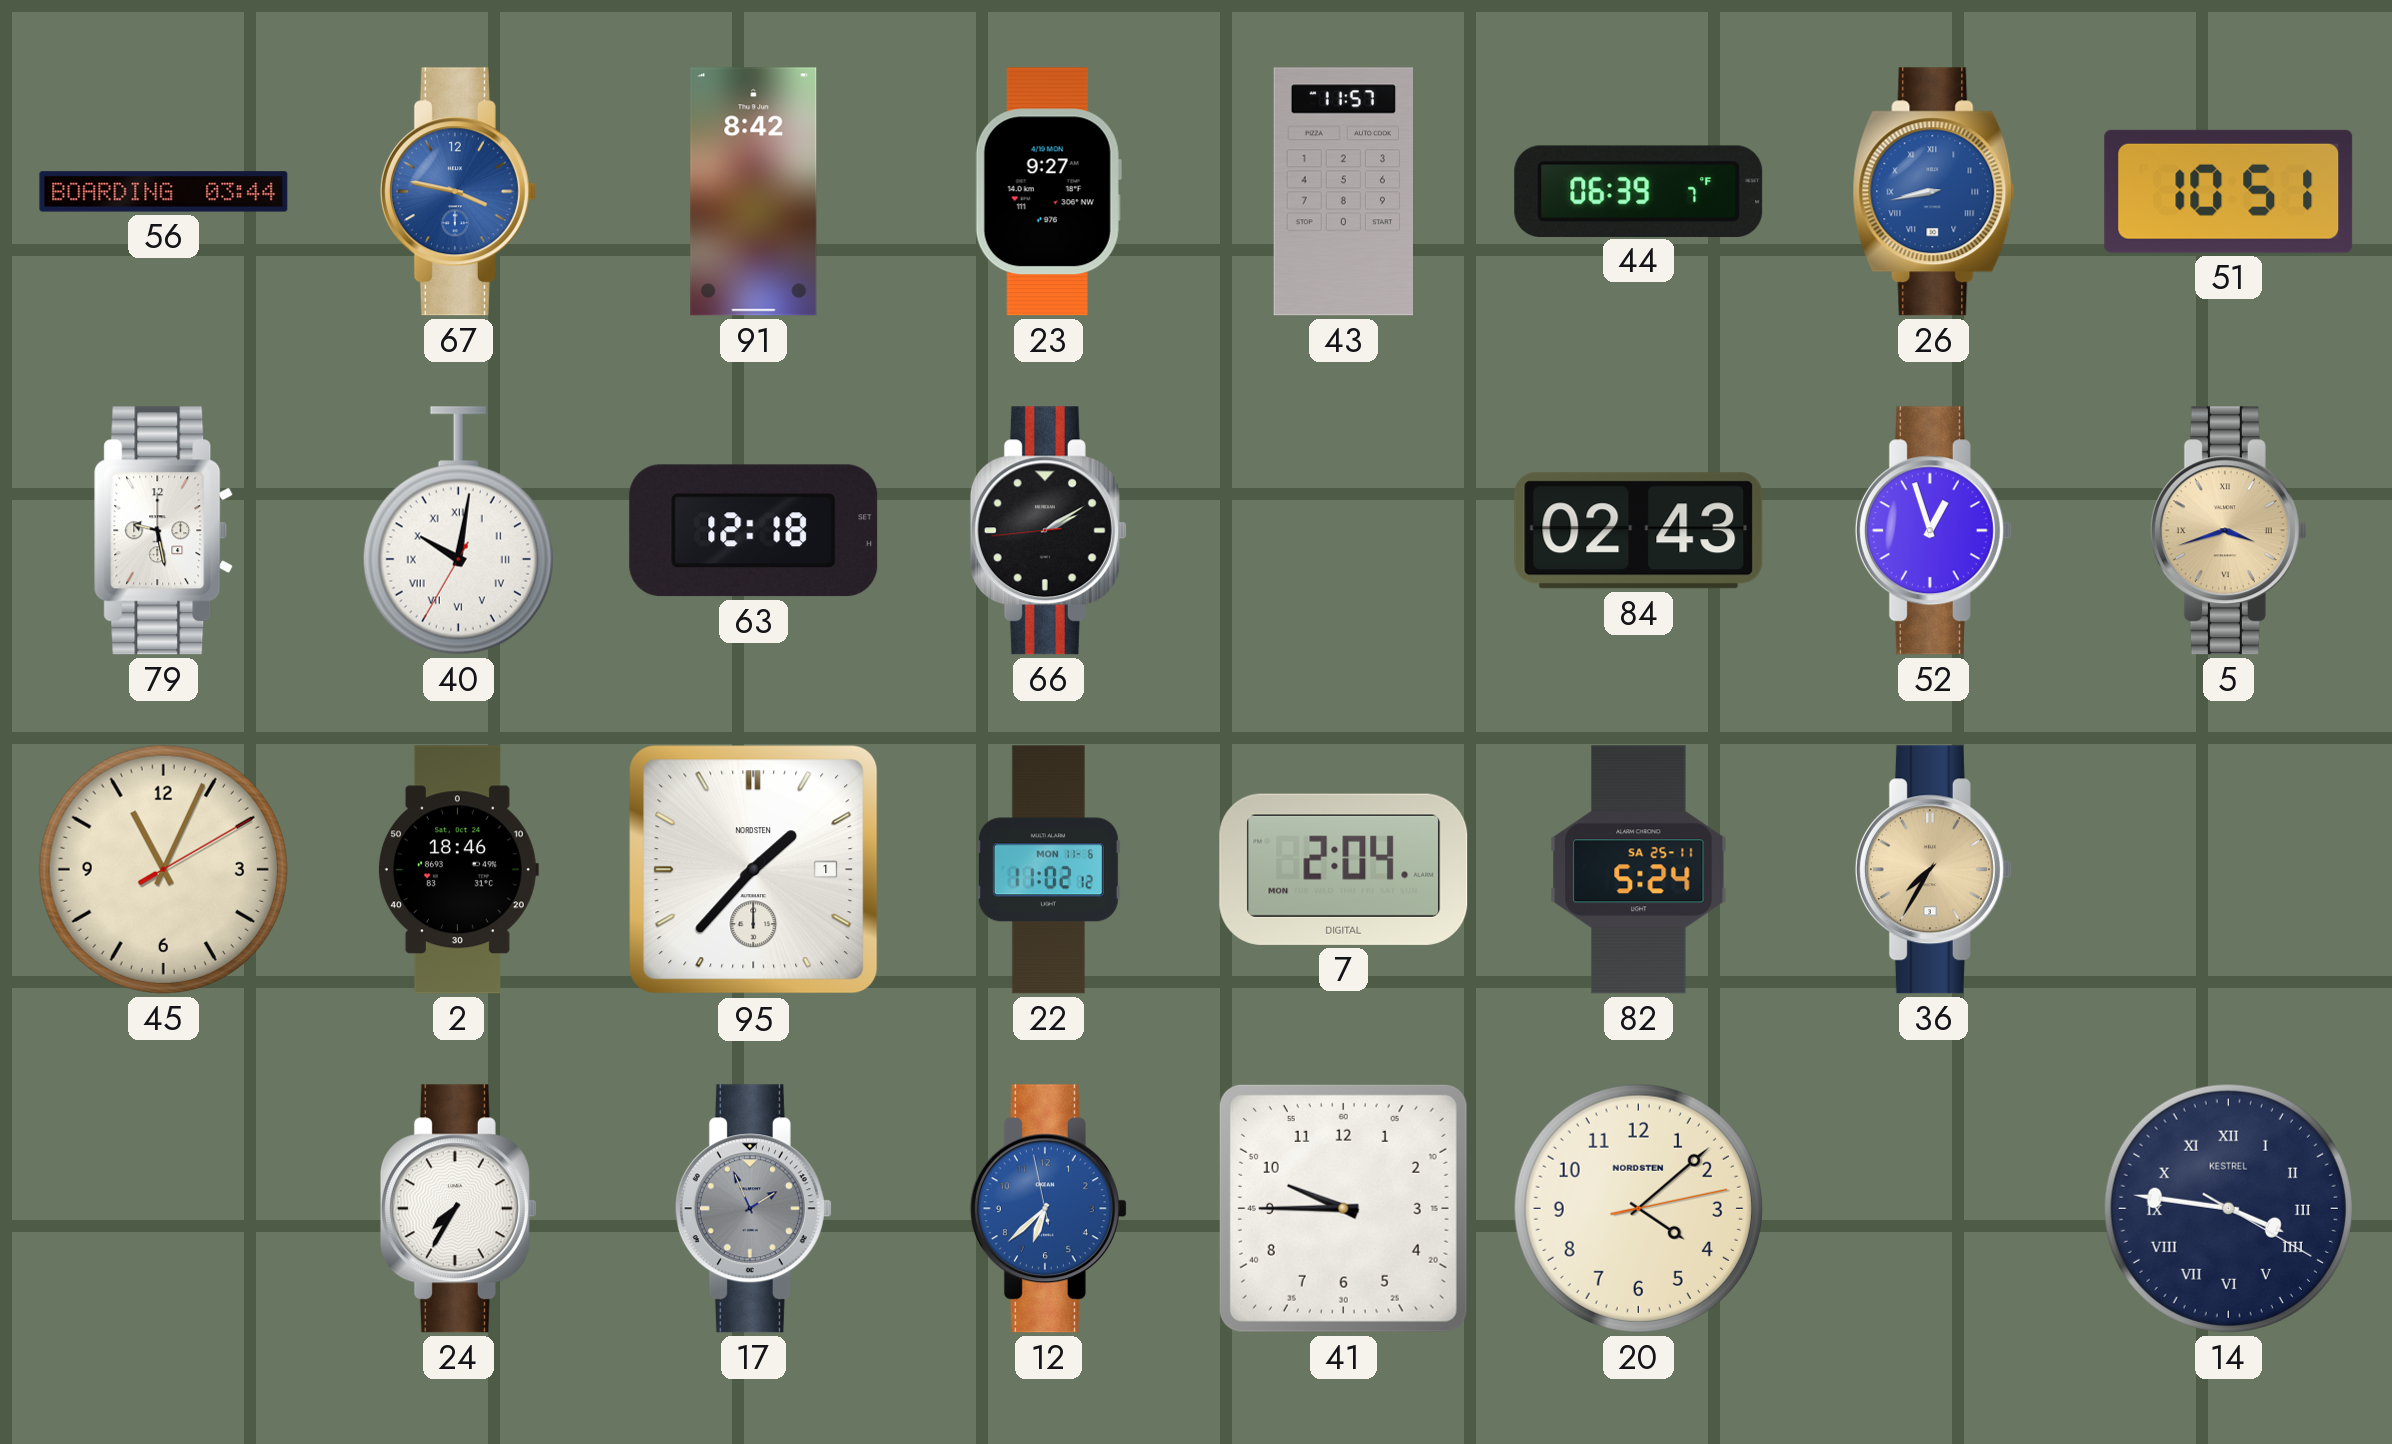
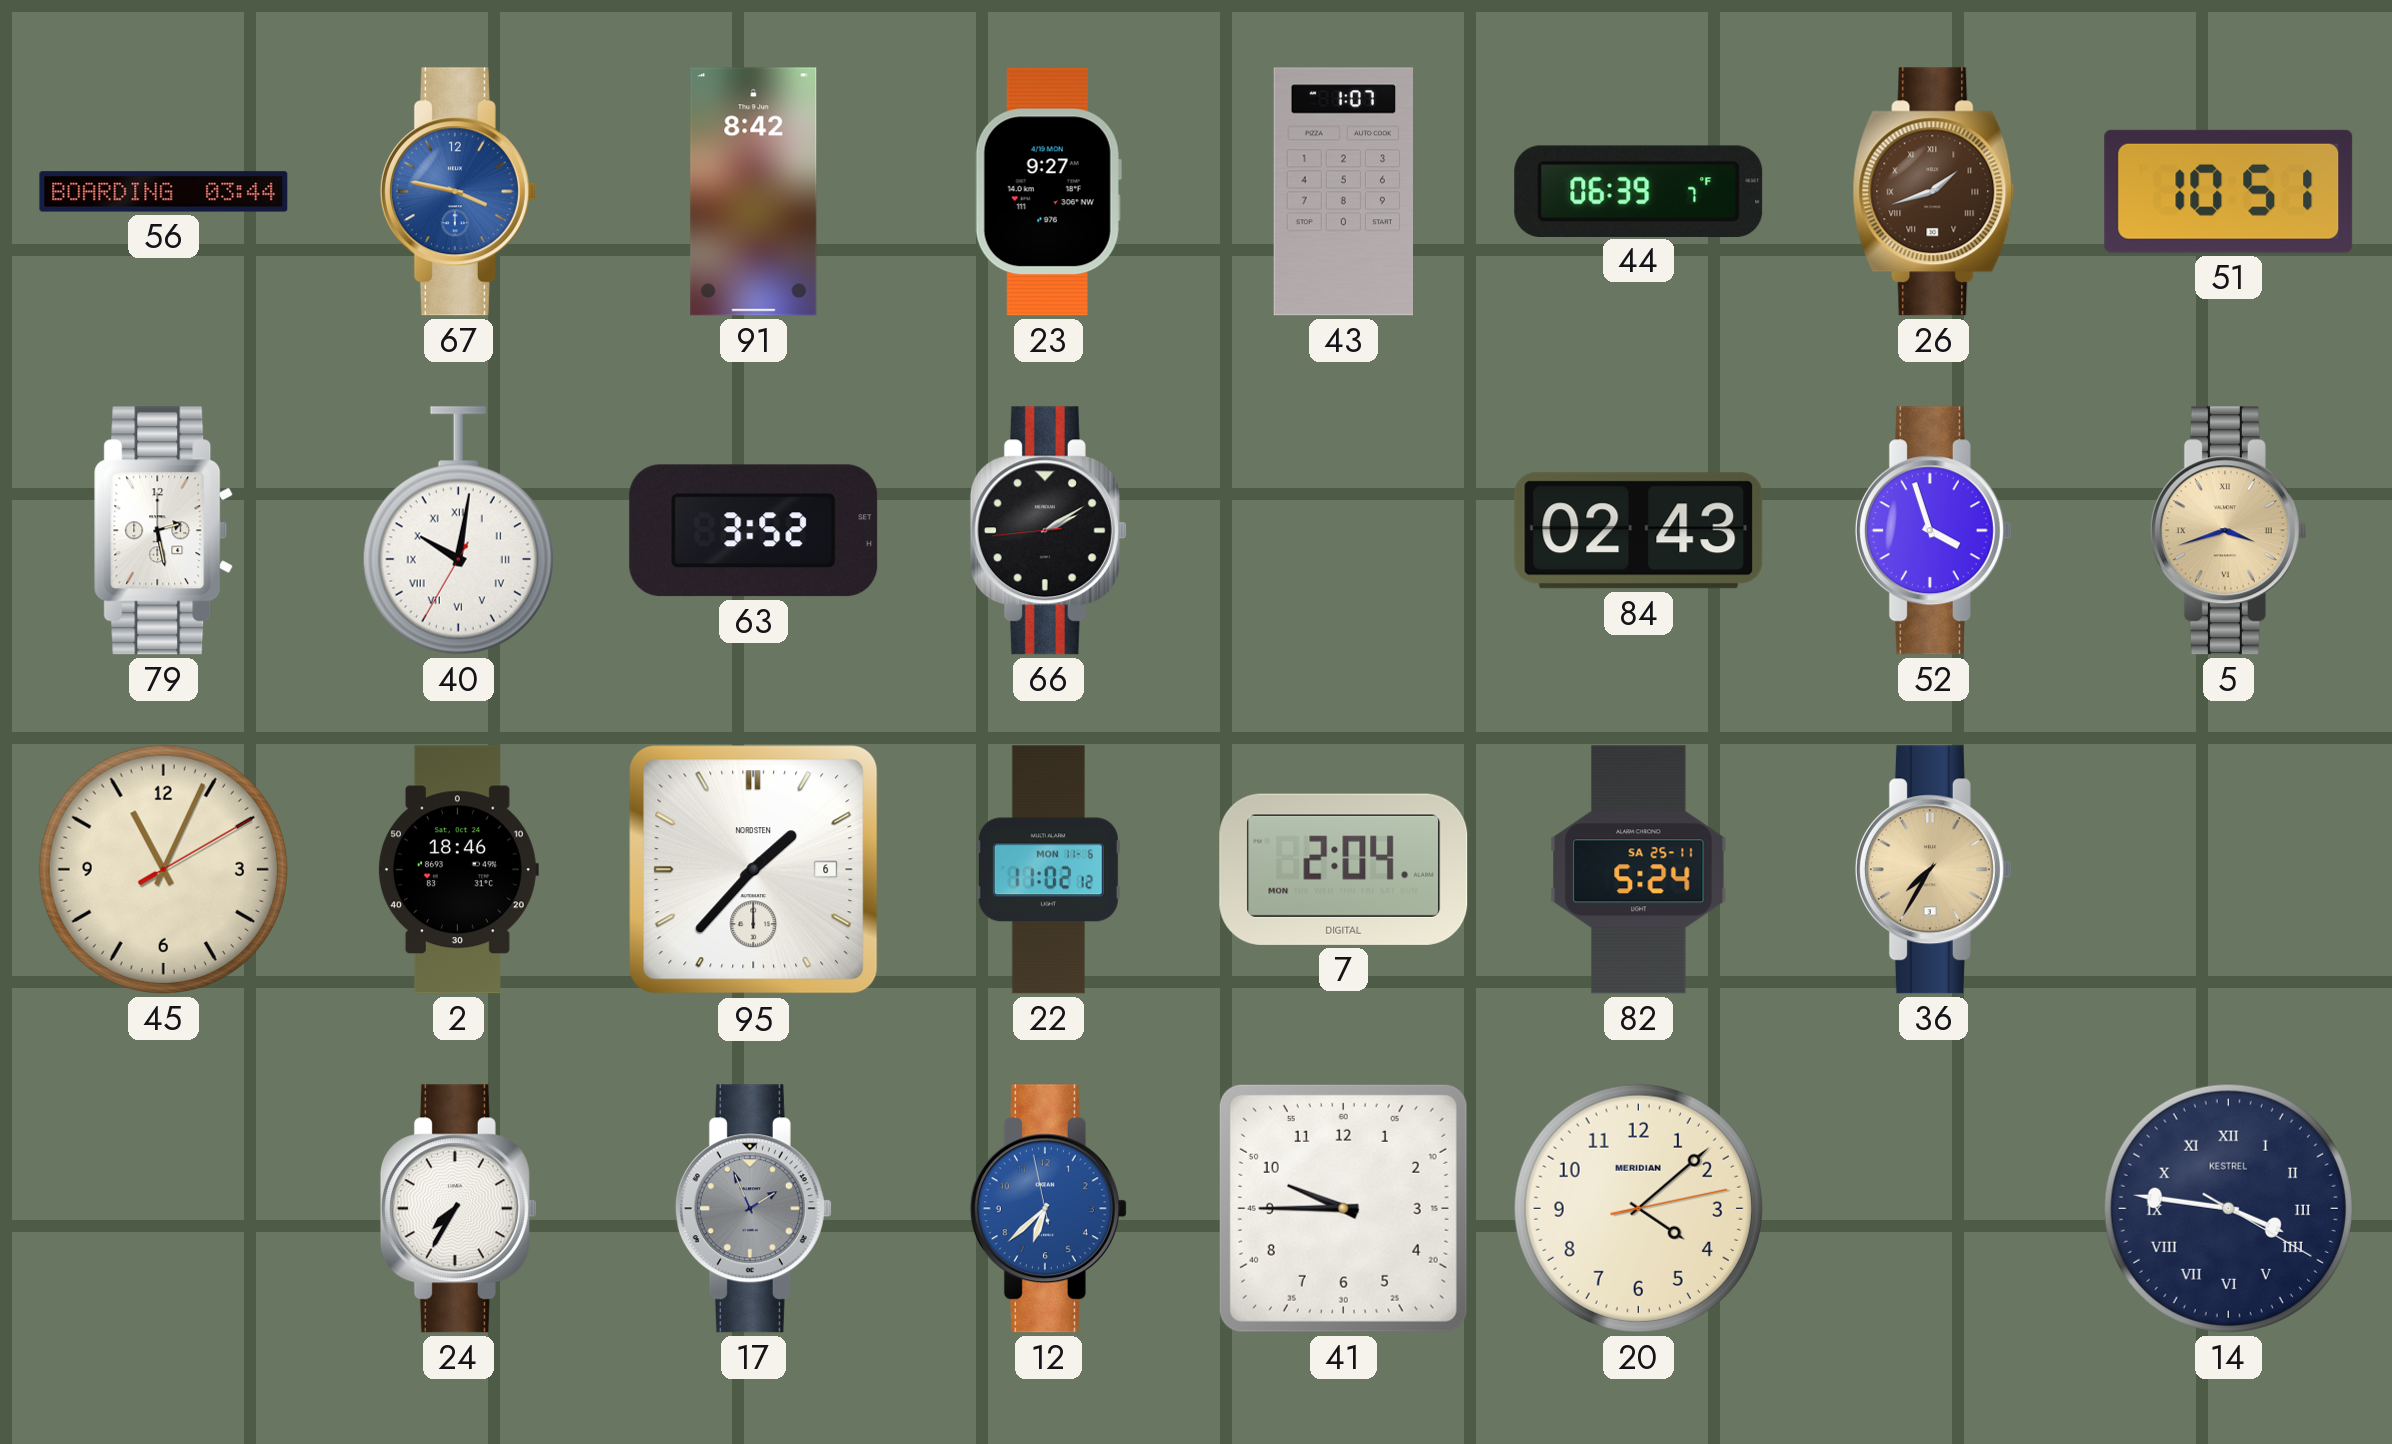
43: 11:57 -> 1:07 (1343, 192)
26: 8:43 -> 1:42 (1934, 192)
26 dial: blue -> brown (1934, 192)
79: 9:28 -> 2:28 (164, 531)
63: 12:18 -> 3:52 (754, 531)
52: 12:57 -> 3:57 (1933, 531)
95 date: 1 -> 6 (754, 870)
20 brand: NORDSTEN -> MERIDIAN (1638, 1208)
